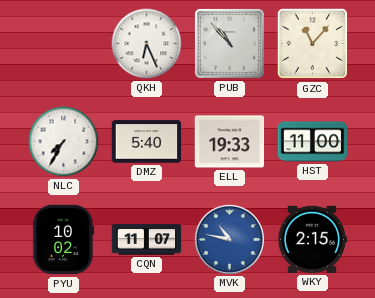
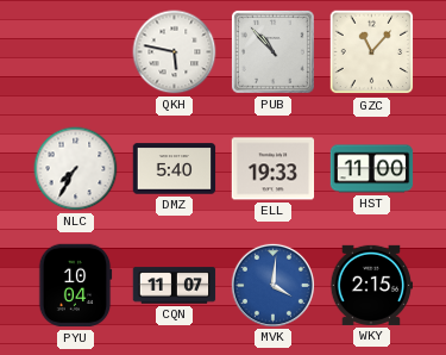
QKH: 6:26 -> 5:47 (175, 52)
PYU: 10:02 -> 10:04 (75, 286)
MVK: 10:47 -> 4:01 (272, 285)
